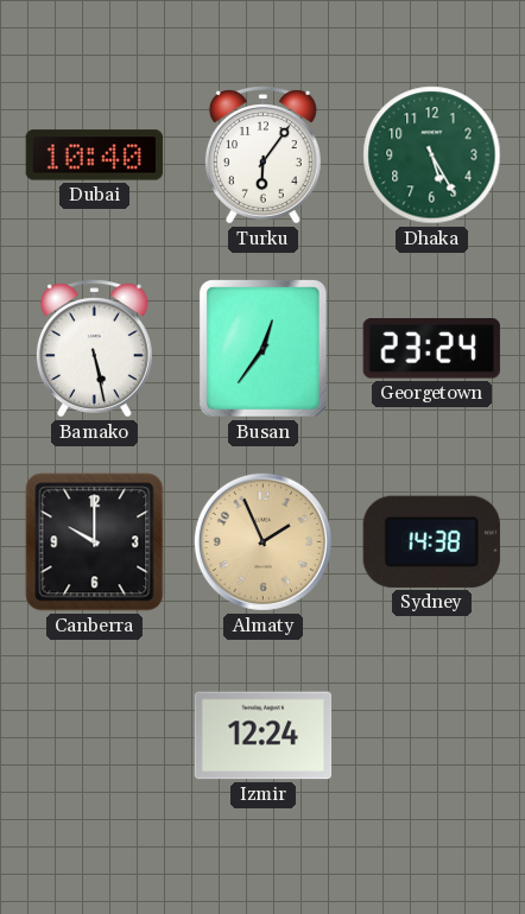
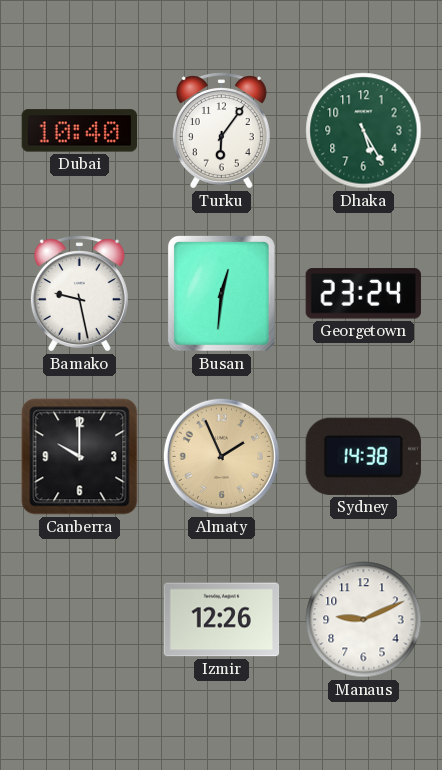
Bamako: 5:28 -> 9:28 (79, 294)
Busan: 12:36 -> 12:31 (221, 294)
Izmir: 12:24 -> 12:26 (222, 620)
Manaus: none -> 9:11 (364, 620)
